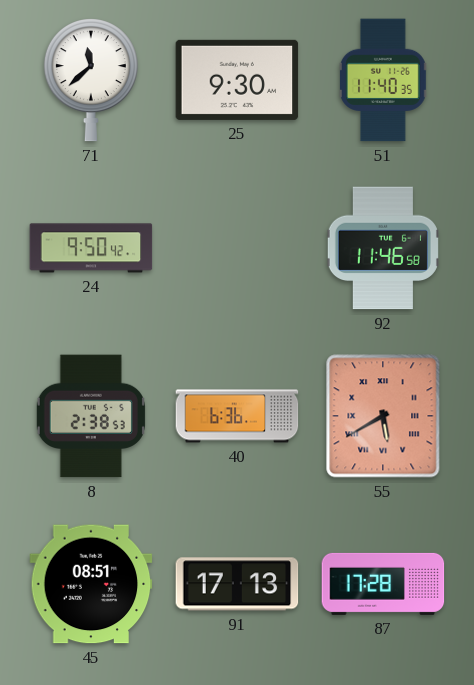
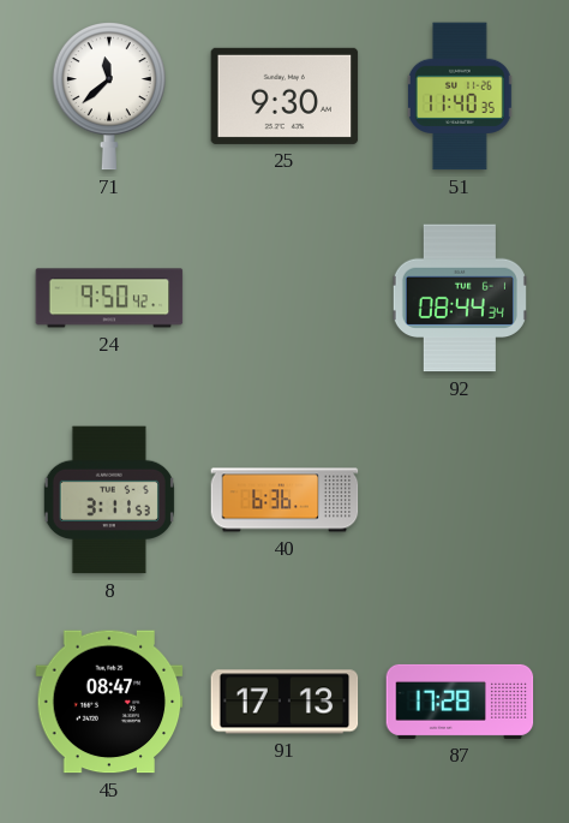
92: 11:46 -> 08:44 (460, 298)
8: 2:38 -> 3:11 (109, 500)
55: 5:40 -> none (383, 416)
45: 08:51 -> 08:47 (109, 702)
